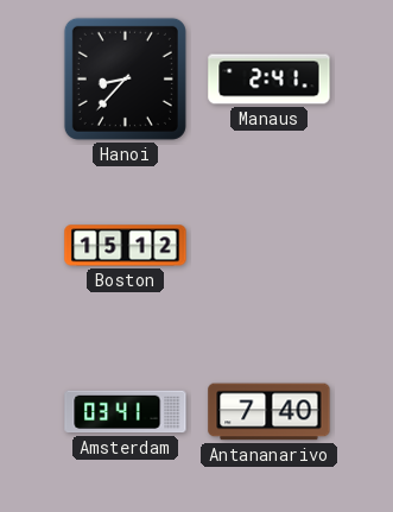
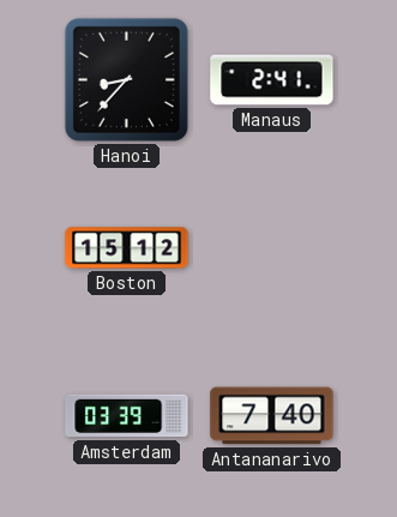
Amsterdam: 03:41 -> 03:39 (127, 416)
